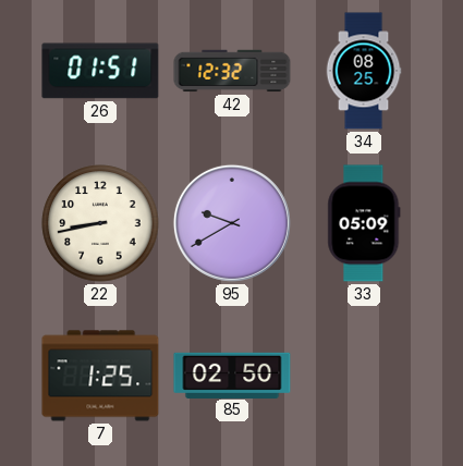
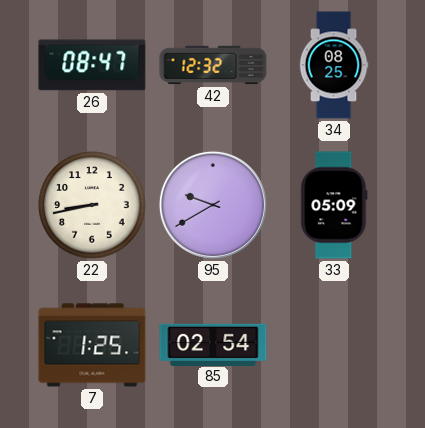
26: 01:51 -> 08:47 (92, 65)
85: 02:50 -> 02:54 (213, 344)
